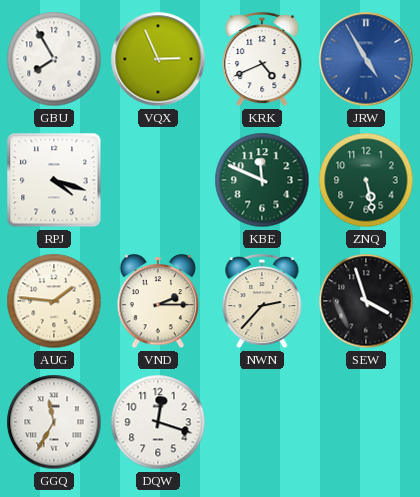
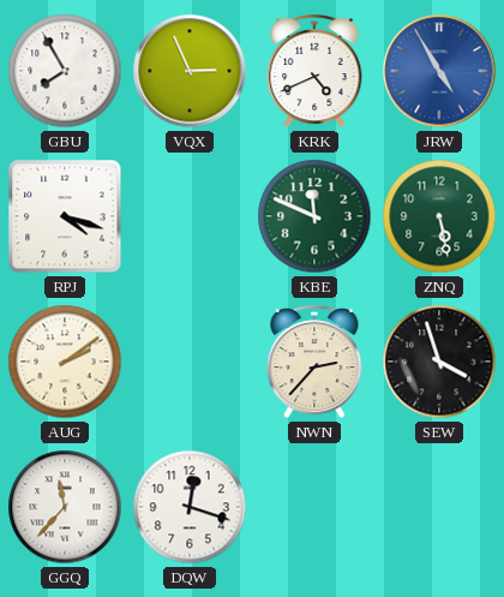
AUG: 1:46 -> 2:09 (65, 362)
VND: 2:15 -> none (158, 302)
GGQ: 11:35 -> 11:37 (65, 507)
